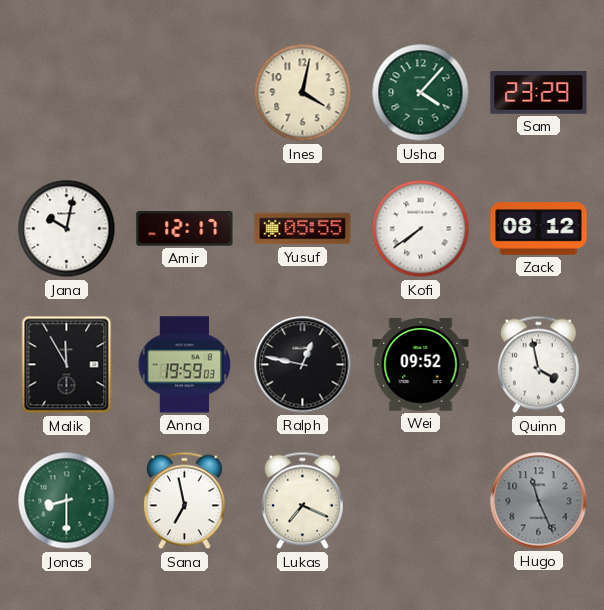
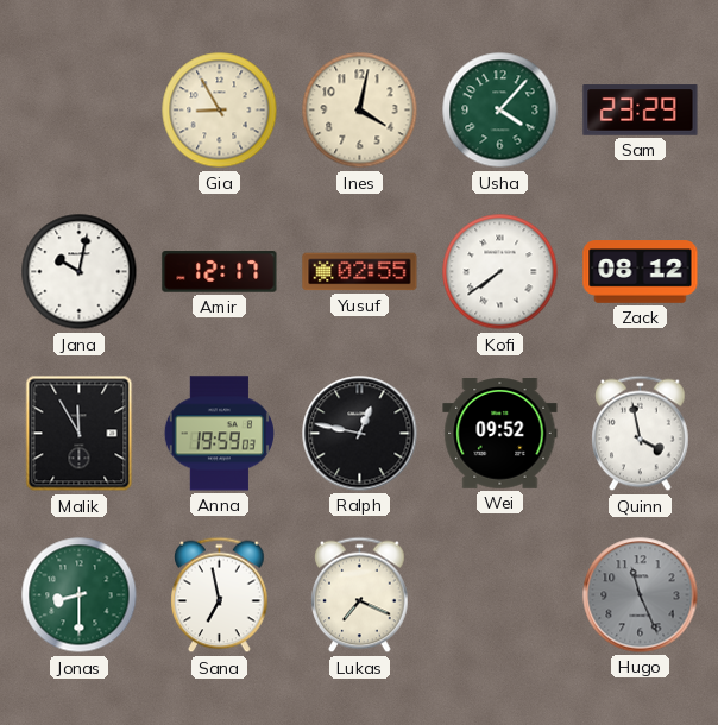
Gia: none -> 8:55 (220, 111)
Yusuf: 05:55 -> 02:55 (360, 272)
